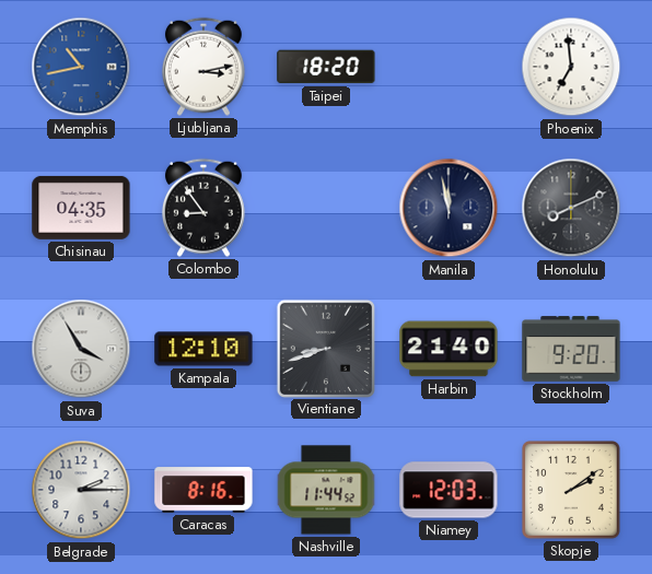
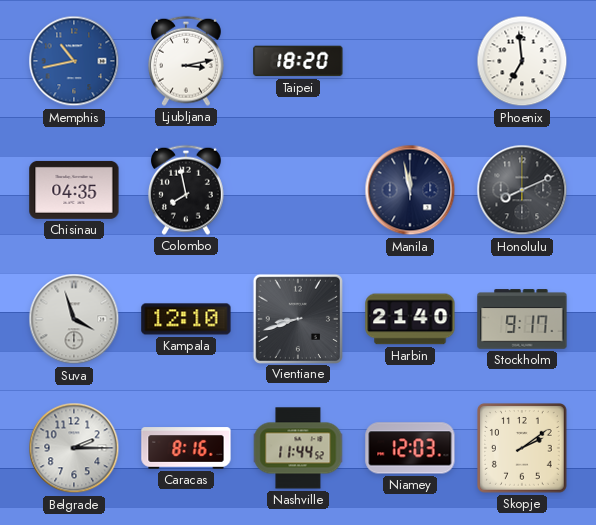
Colombo: 8:54 -> 7:58 (186, 190)
Suva: 3:55 -> 3:57 (74, 319)
Stockholm: 9:20 -> 9:17 (522, 319)
